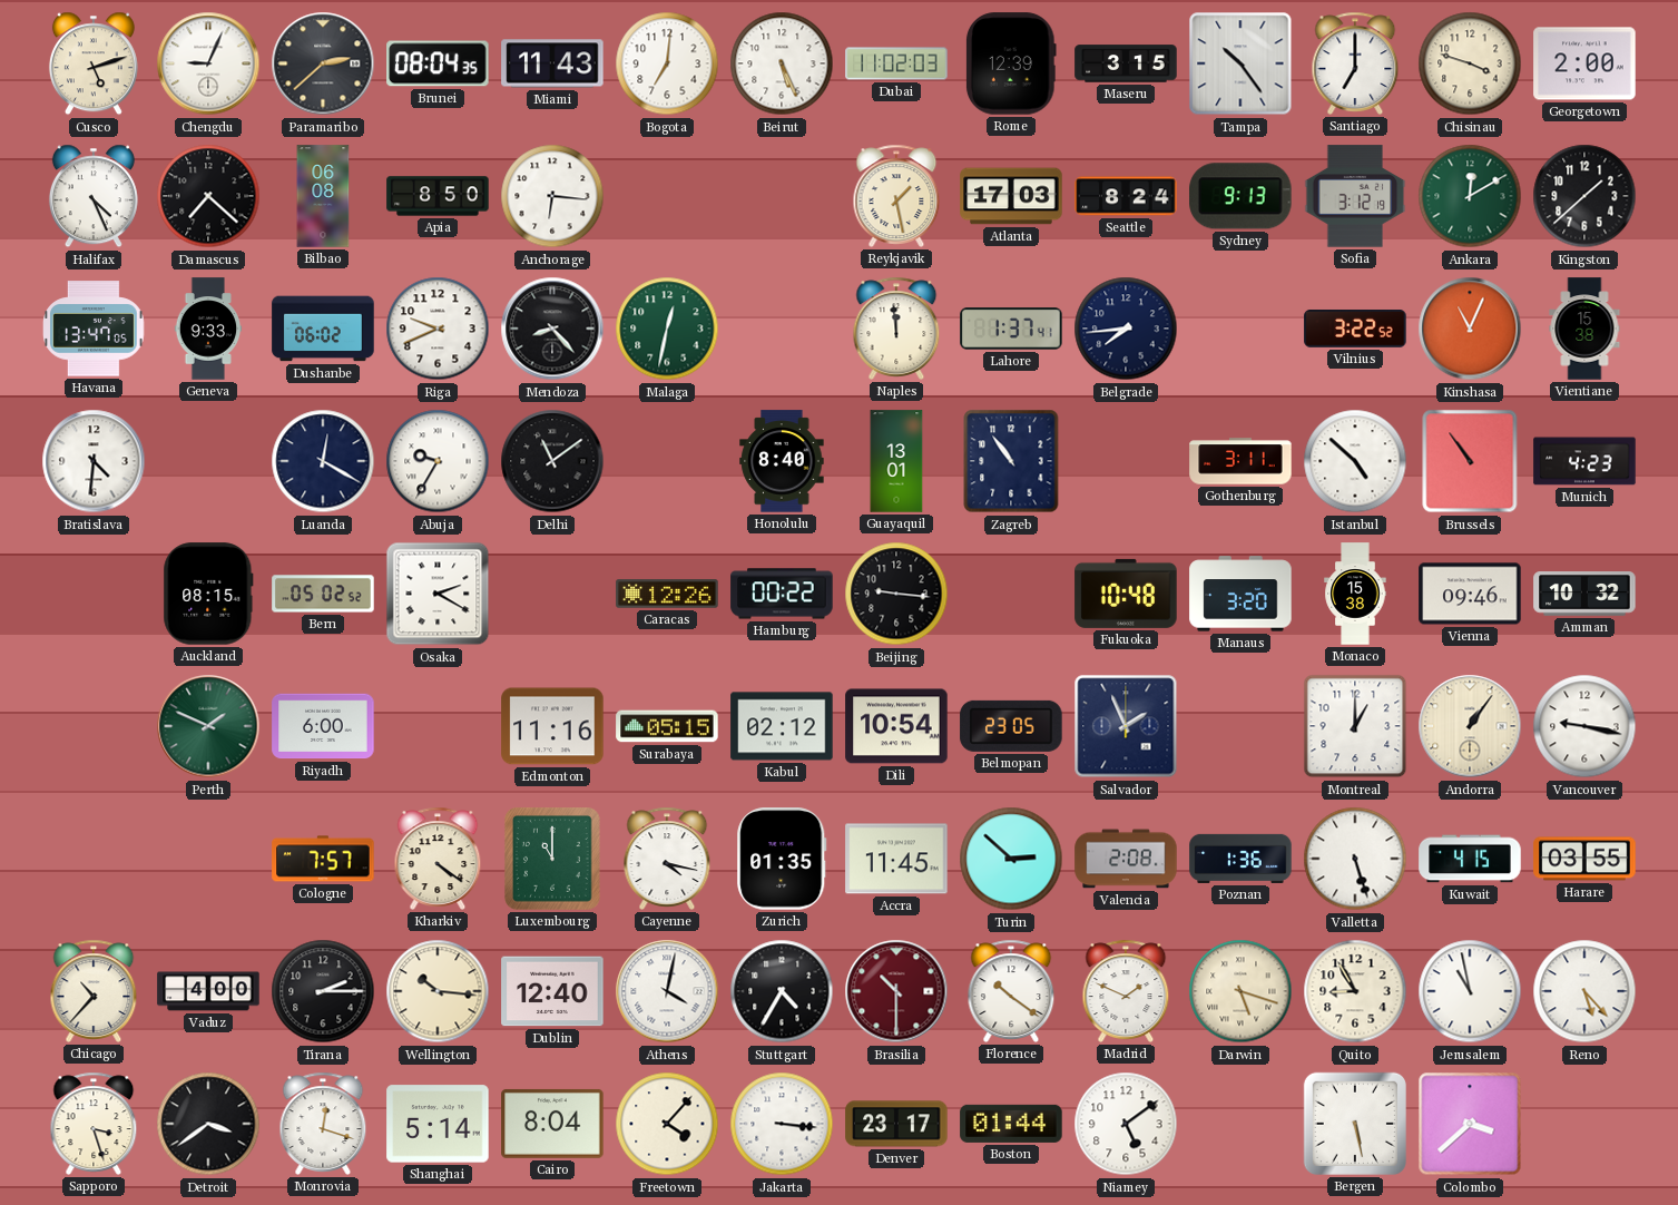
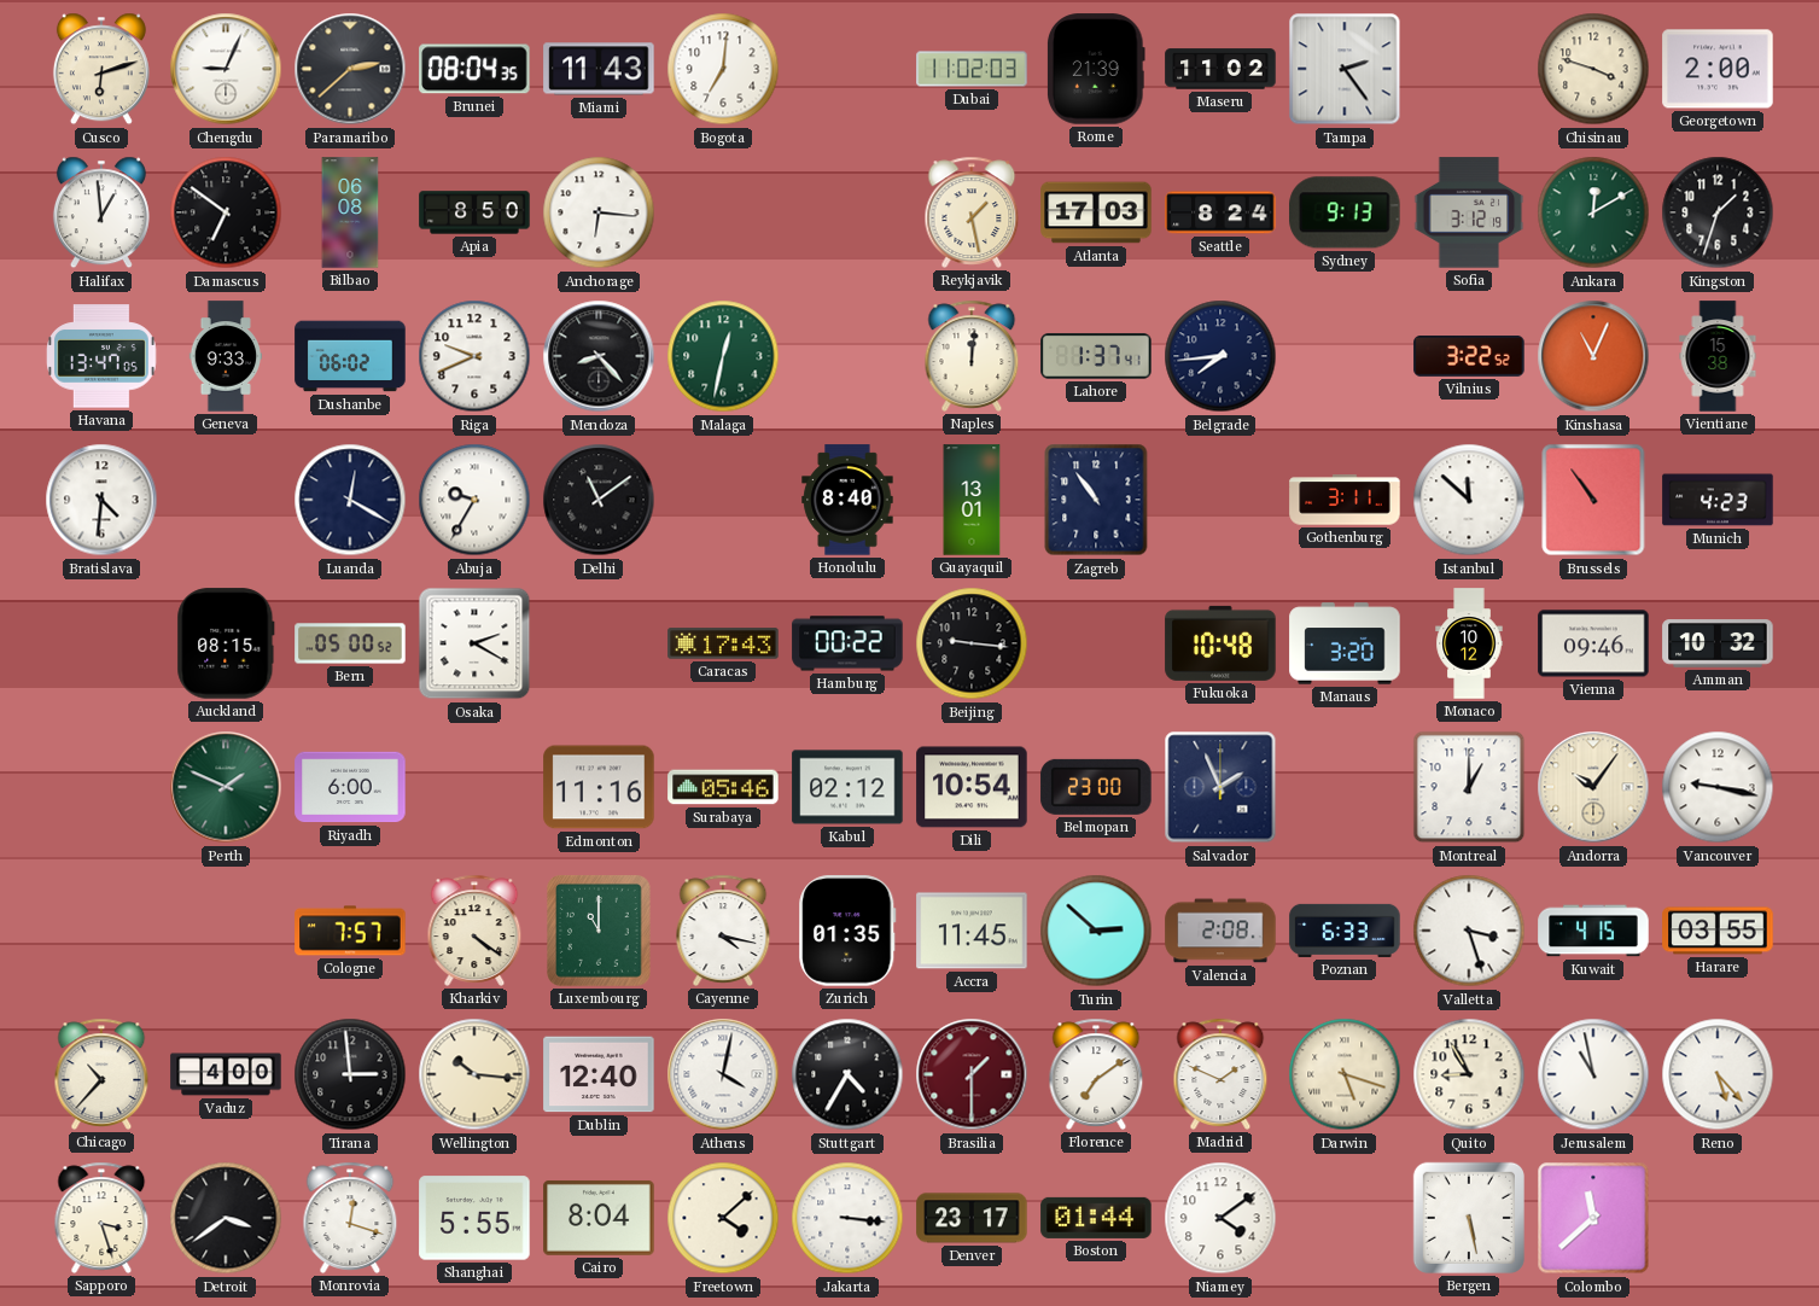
Cusco: 5:12 -> 6:12 (101, 69)
Beirut: 5:26 -> none (782, 63)
Rome: 12:39 -> 21:39 (1096, 69)
Maseru: 3:15 -> 11:02 (1220, 69)
Tampa: 10:24 -> 2:24 (1345, 69)
Santiago: 7:00 -> none (1355, 63)
Halifax: 4:26 -> 12:59 (101, 212)
Damascus: 7:22 -> 6:51 (226, 212)
Kingston: 1:38 -> 1:33 (1718, 212)
Naples: 11:59 -> 12:01 (972, 356)
Istanbul: 4:52 -> 11:52 (1469, 500)
Bern: 05:02 -> 05:00 (350, 643)
Caracas: 12:26 -> 17:43 (723, 643)
Monaco: 15:38 -> 10:12 (1469, 643)
Surabaya: 05:15 -> 05:46 (723, 787)
Belmopan: 23:05 -> 23:00 (1096, 787)
Andorra: 1:06 -> 10:06 (1593, 787)
Poznan: 1:36 -> 6:33 (1345, 931)
Valletta: 5:27 -> 3:27 (1469, 931)
Tirana: 2:15 -> 2:59 (350, 1074)
Brasilia: 10:30 -> 1:30 (972, 1074)
Florence: 10:21 -> 7:09 (1096, 1074)
Shanghai: 5:14 -> 5:55 (474, 1218)
Freetown: 4:07 -> 4:08 (723, 1218)
Niamey: 5:09 -> 4:09 (1220, 1218)
Colombo: 3:38 -> 11:38 (1593, 1218)
